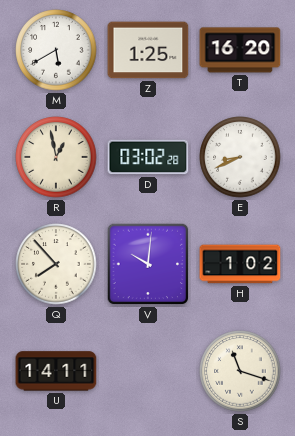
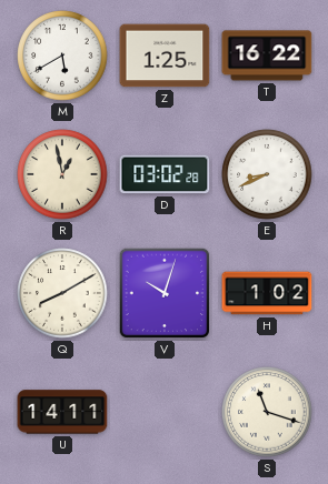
T: 16:20 -> 16:22 (267, 56)
Q: 7:53 -> 8:10 (62, 293)
V: 10:01 -> 10:03 (165, 293)
